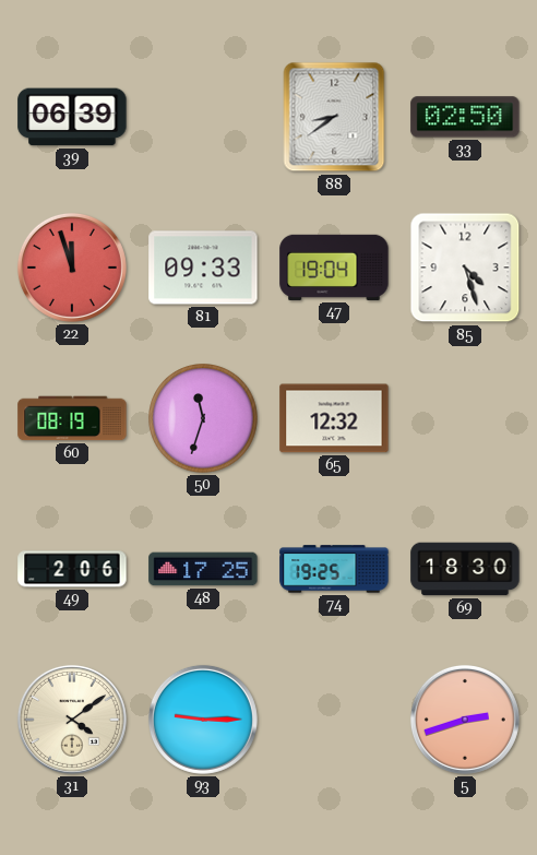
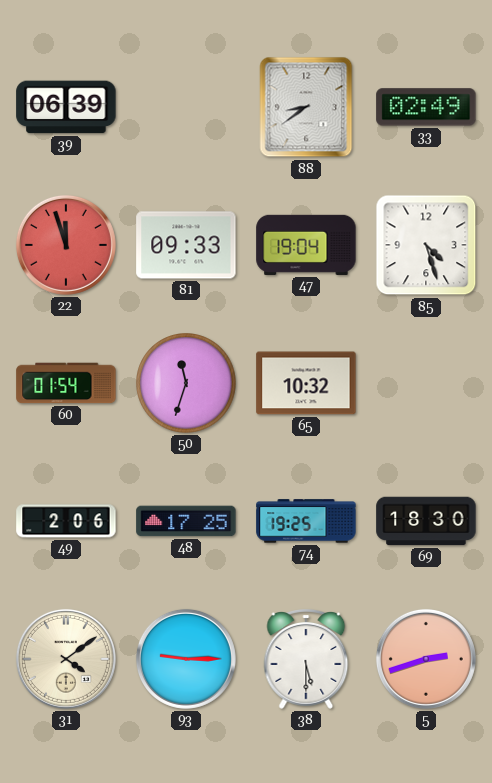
33: 02:50 -> 02:49 (426, 107)
60: 08:19 -> 01:54 (66, 383)
65: 12:32 -> 10:32 (306, 383)
38: none -> 5:30 (306, 660)
